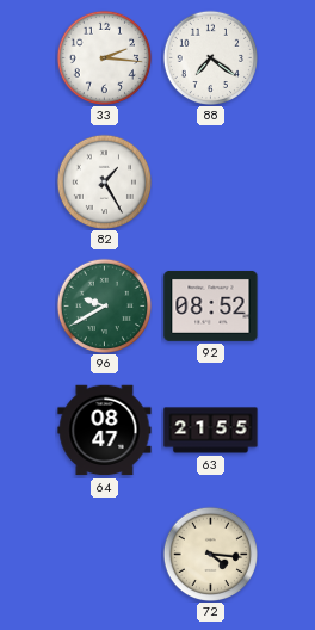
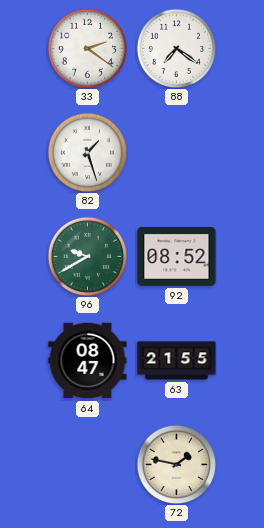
33: 2:16 -> 2:21 (87, 48)
82: 1:25 -> 1:27 (87, 152)
72: 4:16 -> 1:47 (176, 464)
